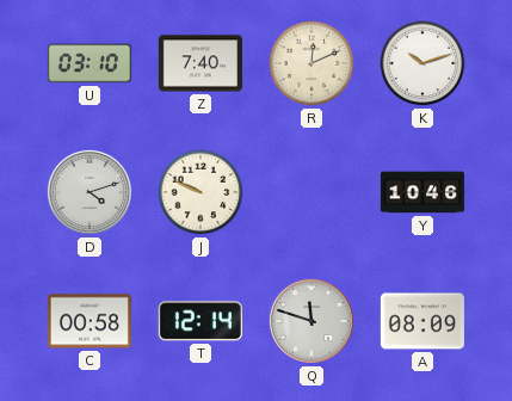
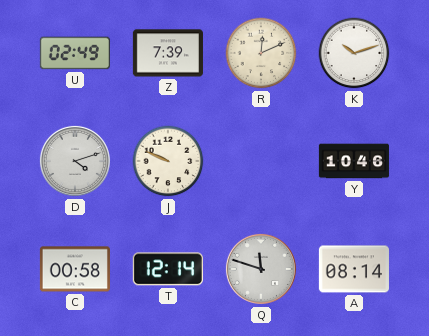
U: 03:10 -> 02:49 (75, 53)
Z: 7:40 -> 7:39 (168, 53)
A: 08:09 -> 08:14 (354, 269)
